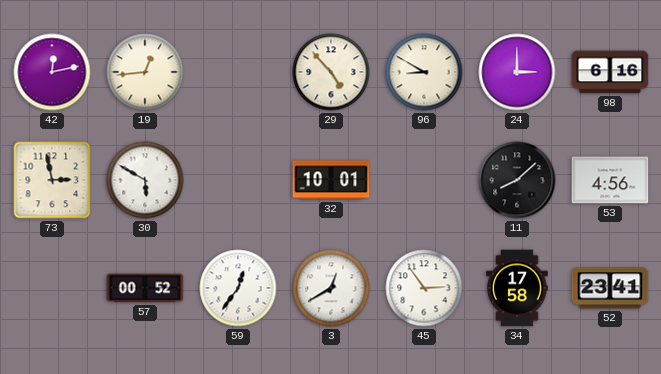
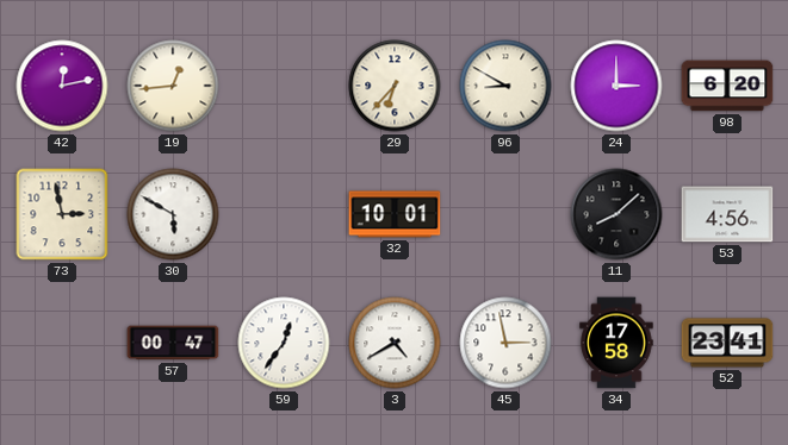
29: 4:53 -> 6:37 (395, 86)
98: 6:16 -> 6:20 (727, 86)
57: 00:52 -> 00:47 (173, 343)
3: 12:40 -> 4:40 (395, 343)
45: 2:54 -> 2:58 (505, 343)
